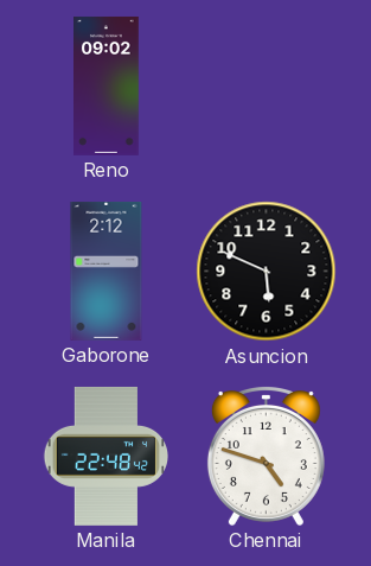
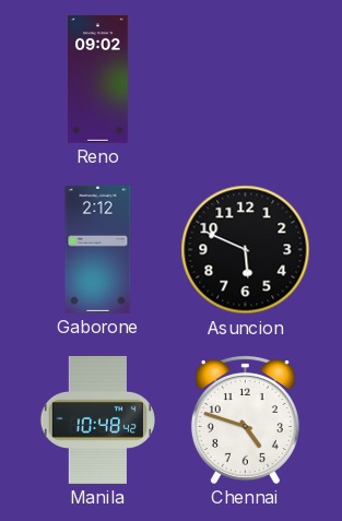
Manila: 22:48 -> 10:48 (97, 419)
